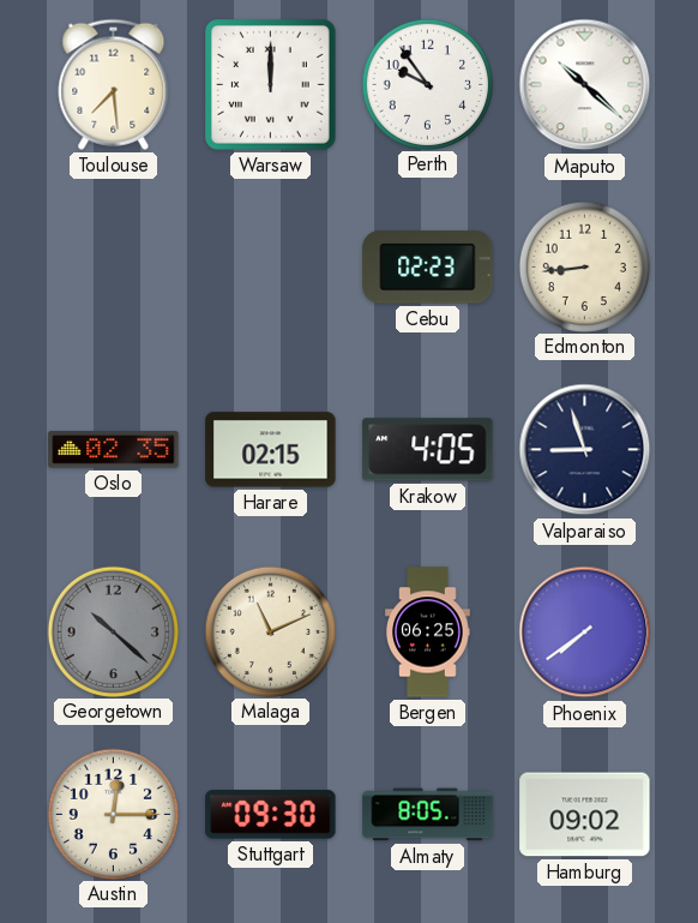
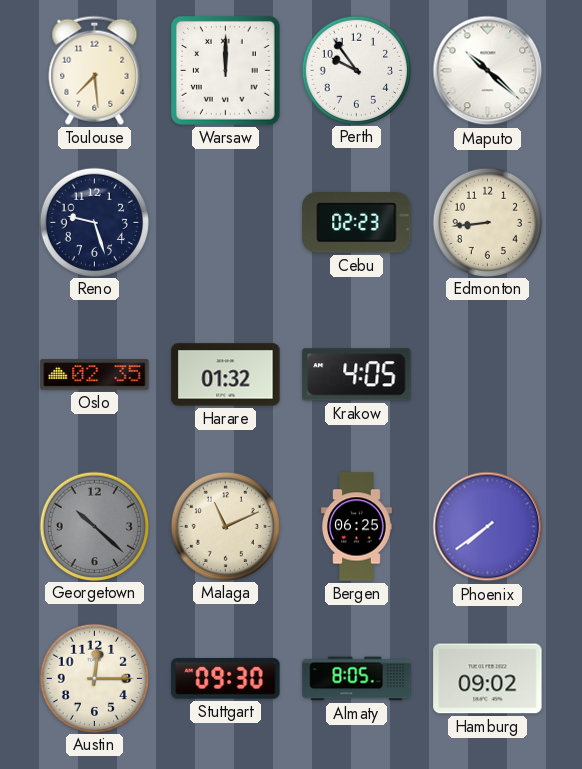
Reno: none -> 9:27 (94, 222)
Harare: 02:15 -> 01:32 (226, 375)
Valparaiso: 8:57 -> none (585, 450)
